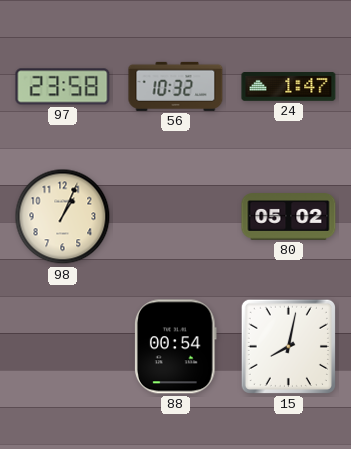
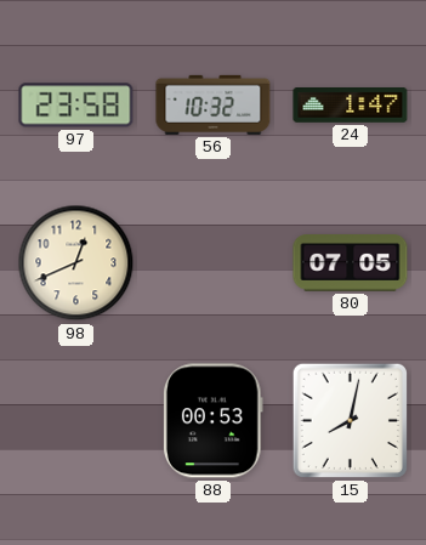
98: 1:04 -> 12:41 (76, 263)
80: 05:02 -> 07:05 (351, 263)
88: 00:54 -> 00:53 (214, 421)
